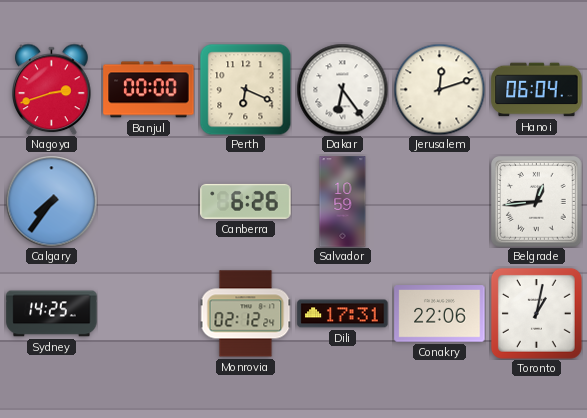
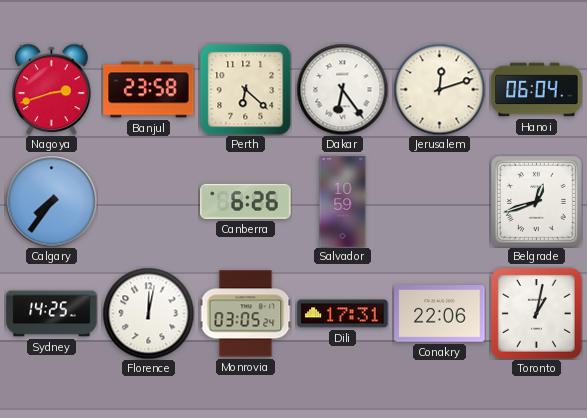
Banjul: 00:00 -> 23:58 (149, 90)
Perth: 6:19 -> 6:22 (245, 89)
Belgrade: 12:44 -> 12:42 (537, 202)
Florence: none -> 12:02 (148, 313)
Monrovia: 02:12 -> 03:05 (245, 314)
